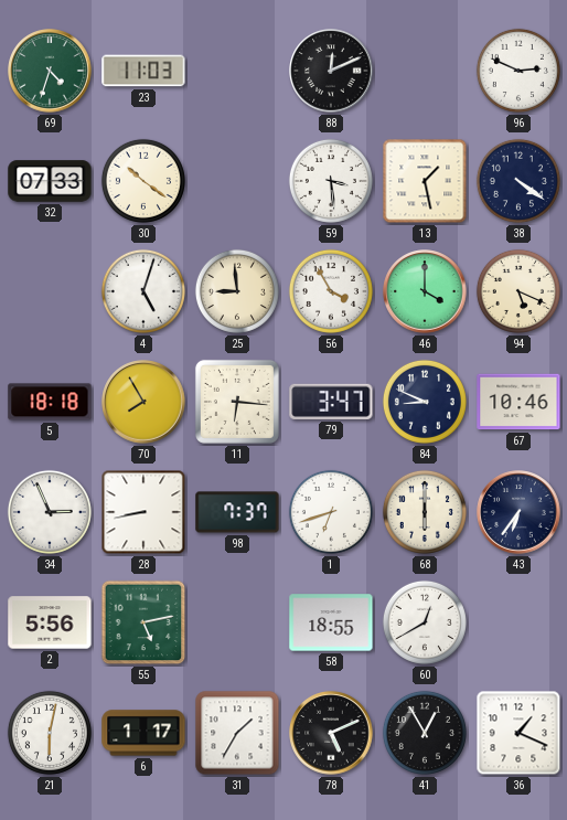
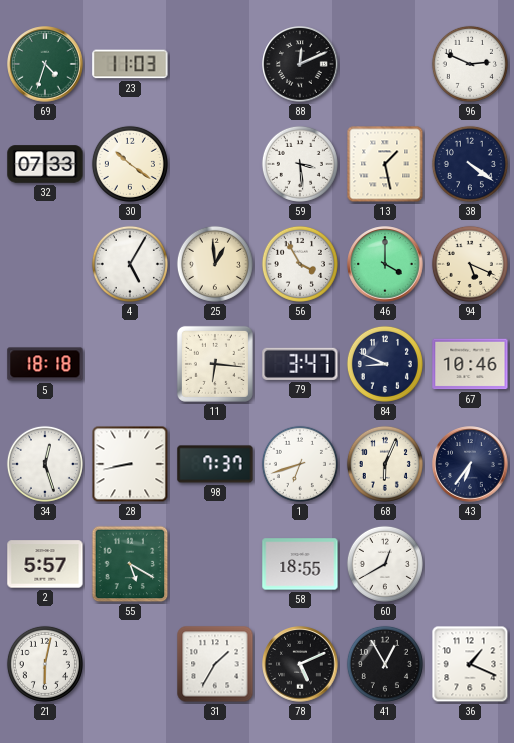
4: 5:03 -> 5:05 (130, 264)
25: 8:59 -> 12:59 (215, 264)
70: 7:55 -> none (143, 402)
34: 2:56 -> 12:27 (45, 464)
68: 6:00 -> 6:04 (385, 464)
2: 5:56 -> 5:57 (45, 564)
55: 5:13 -> 5:20 (130, 564)
6: 1:17 -> none (143, 733)
